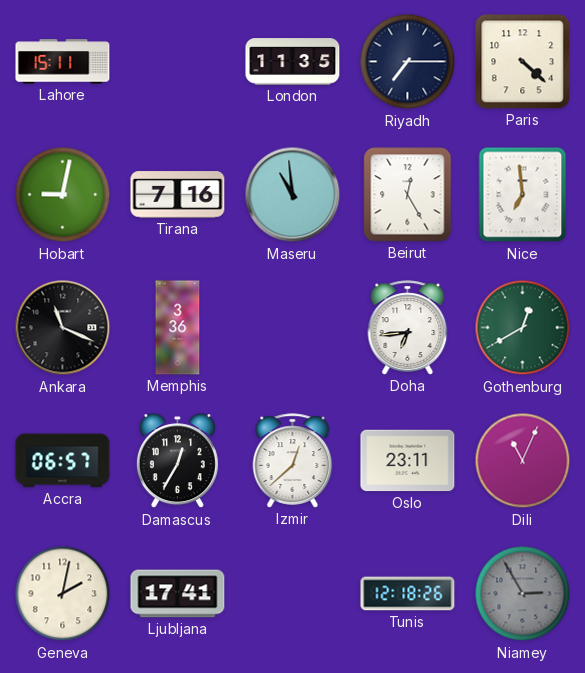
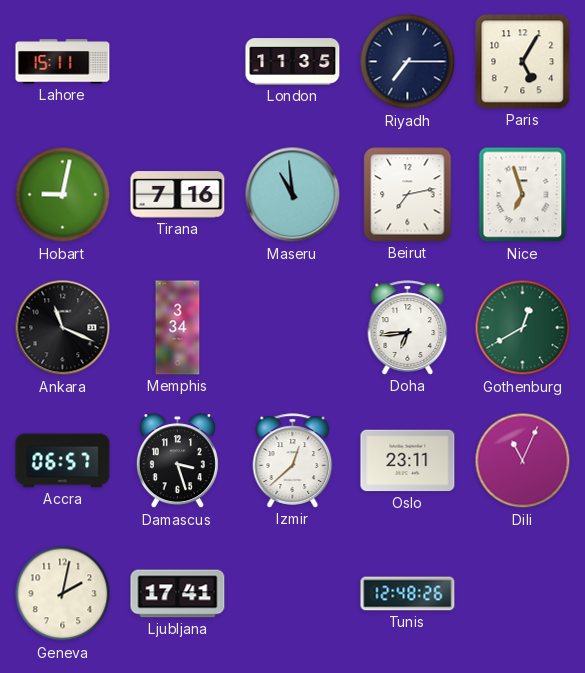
Paris: 4:22 -> 5:05 (523, 62)
Beirut: 12:25 -> 7:13 (408, 195)
Nice: 6:59 -> 6:57 (523, 195)
Memphis: 3:36 -> 3:34 (178, 328)
Damascus: 12:35 -> 3:27 (177, 461)
Tunis: 12:18 -> 12:48 (408, 594)
Niamey: 2:55 -> none (523, 594)
